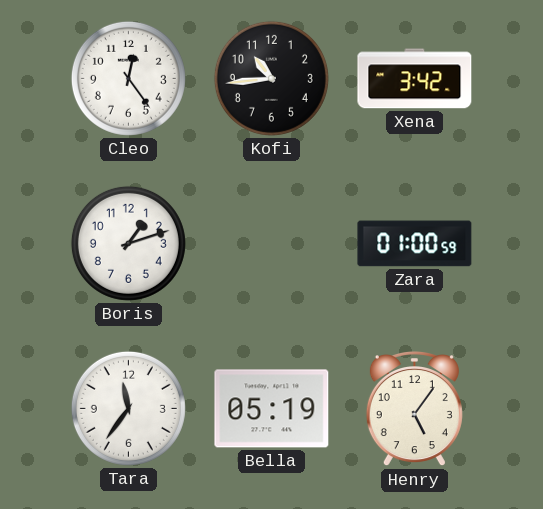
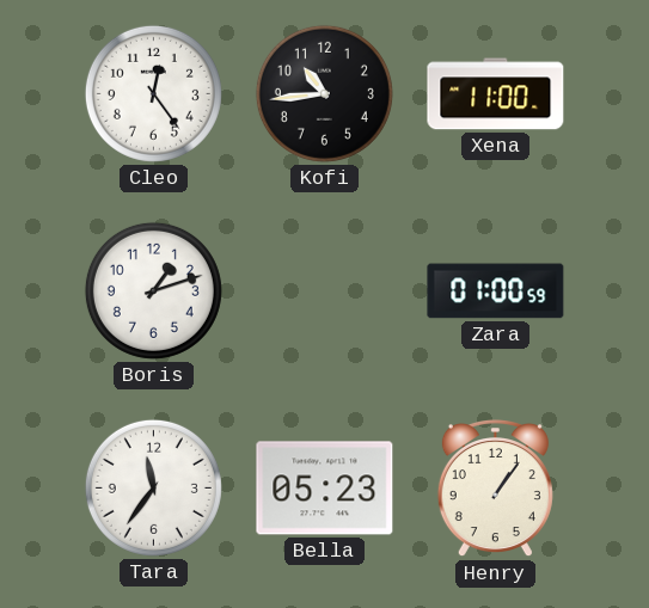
Xena: 3:42 -> 11:00 (496, 94)
Bella: 05:19 -> 05:23 (325, 489)
Henry: 5:06 -> 1:06 (495, 490)
